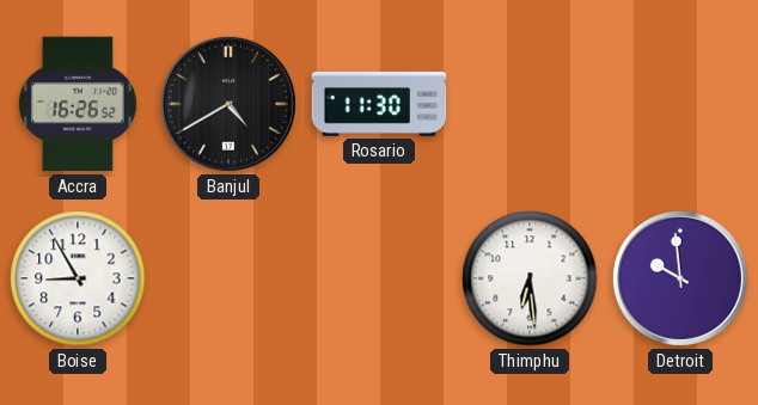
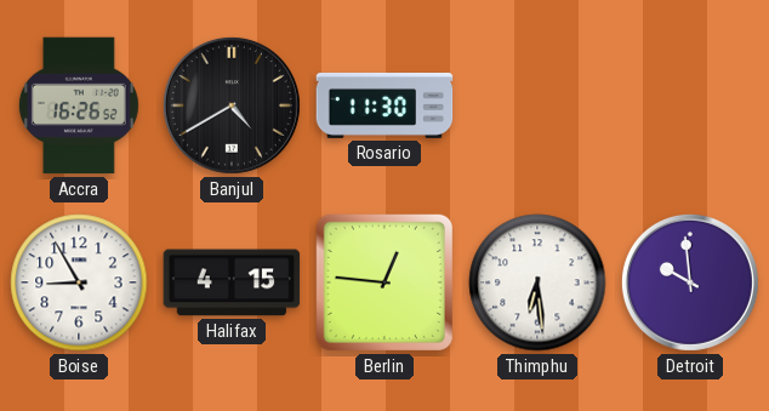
Halifax: none -> 4:15 (232, 282)
Berlin: none -> 12:46 (384, 282)
